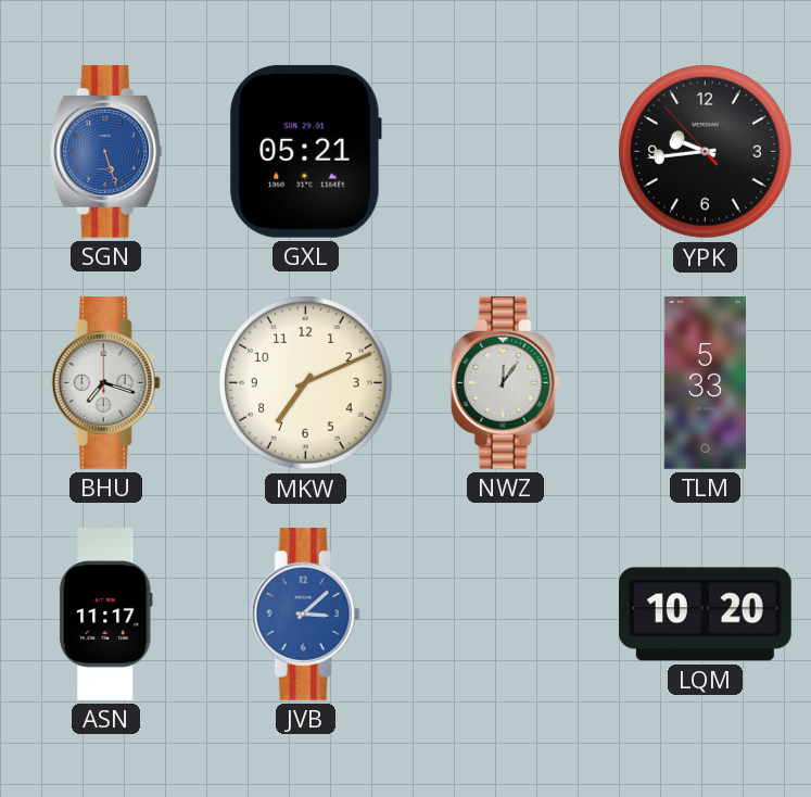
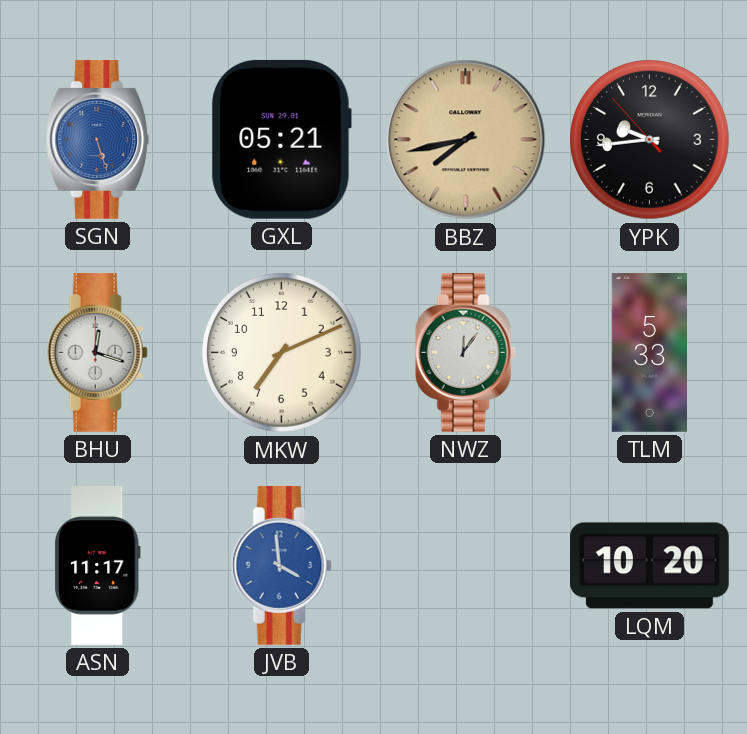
BBZ: none -> 7:43 (466, 140)
BHU: 7:18 -> 12:18 (97, 353)
JVB: 3:08 -> 3:59 (281, 566)
